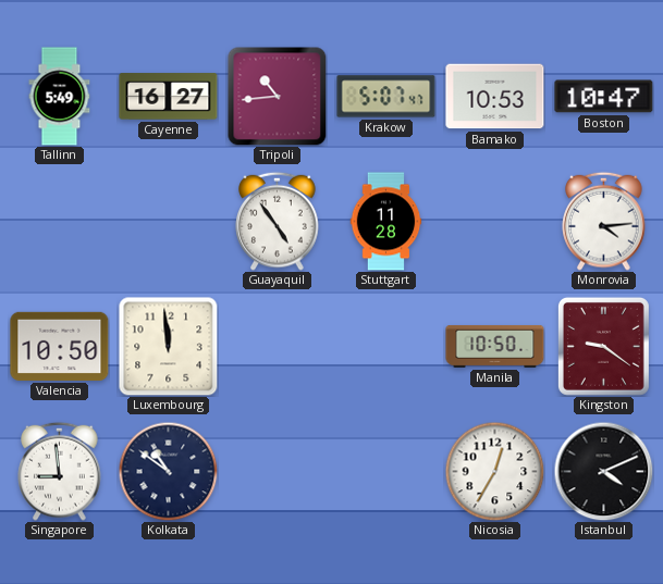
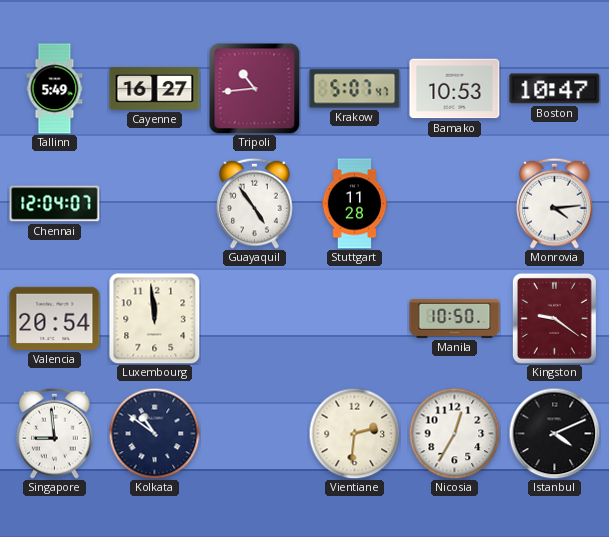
Chennai: none -> 12:04 (55, 204)
Valencia: 10:50 -> 20:54 (55, 318)
Vientiane: none -> 2:31 (354, 433)
